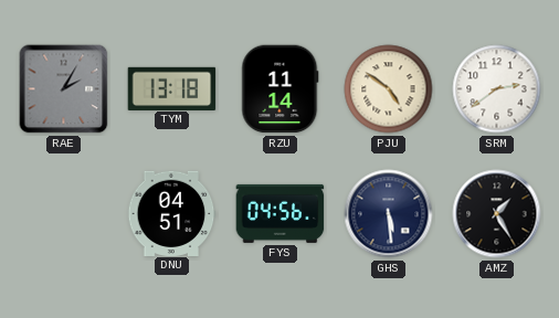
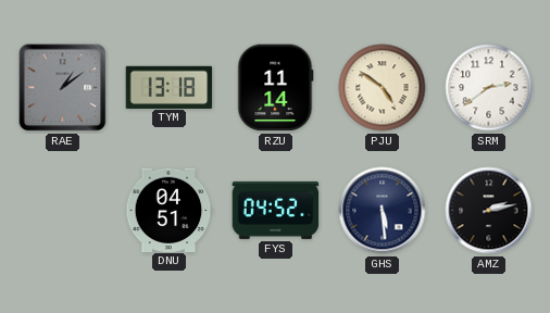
RAE: 2:05 -> 1:09 (63, 88)
FYS: 04:56 -> 04:52 (276, 210)
AMZ: 1:25 -> 2:13 (489, 211)
